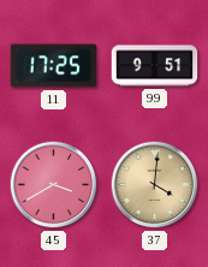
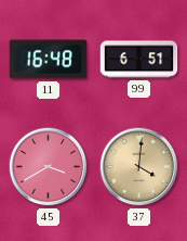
11: 17:25 -> 16:48 (49, 60)
99: 9:51 -> 6:51 (139, 60)
